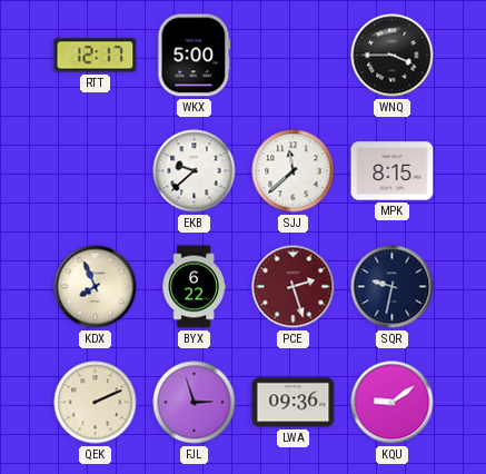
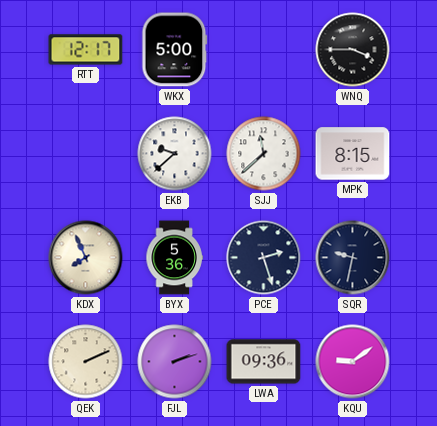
BYX: 6:22 -> 5:36 (174, 258)
PCE dial: burgundy -> navy (264, 258)
FJL: 2:57 -> 2:12 (175, 362)
